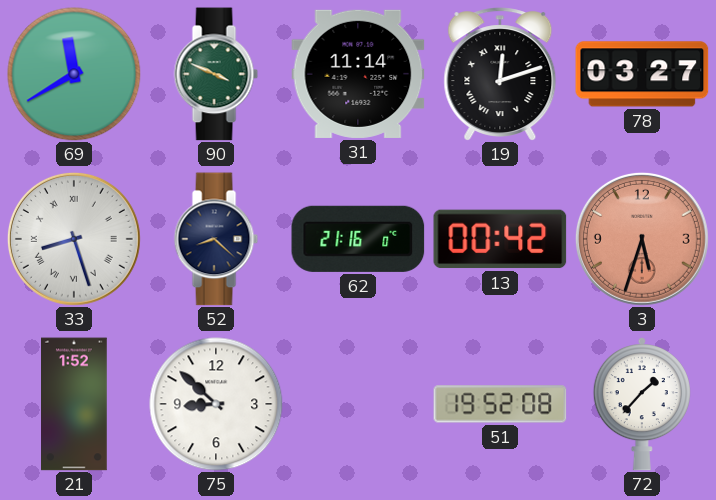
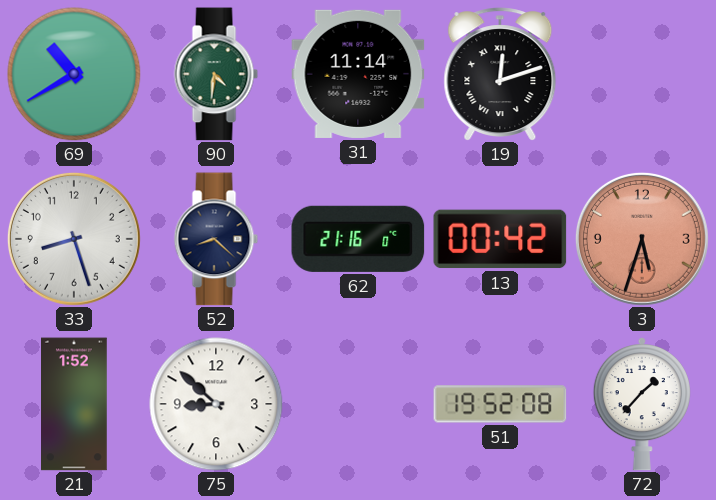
69: 11:40 -> 10:40 (74, 74)
90: 3:49 -> 4:31 (216, 74)
78: 03:27 -> none (642, 74)
33 numerals: Roman -> Arabic (74, 239)
